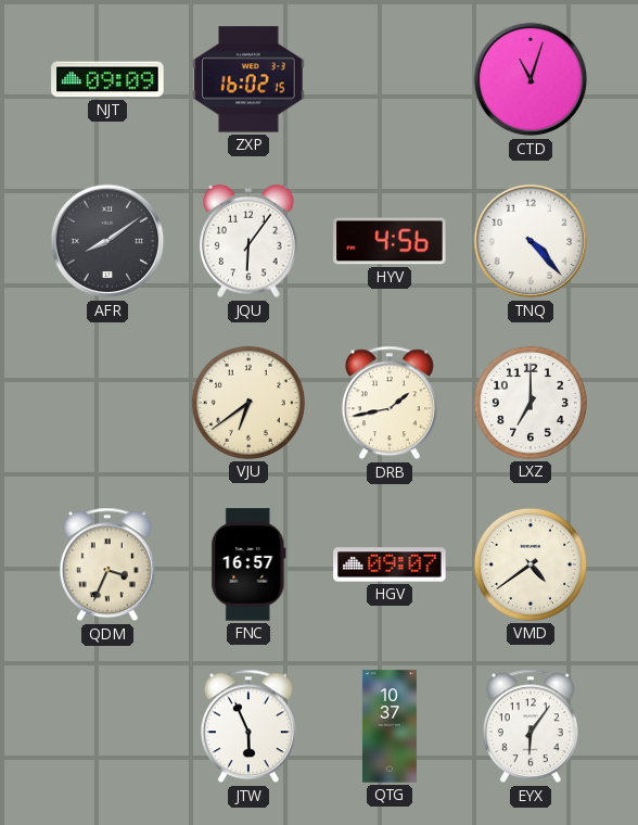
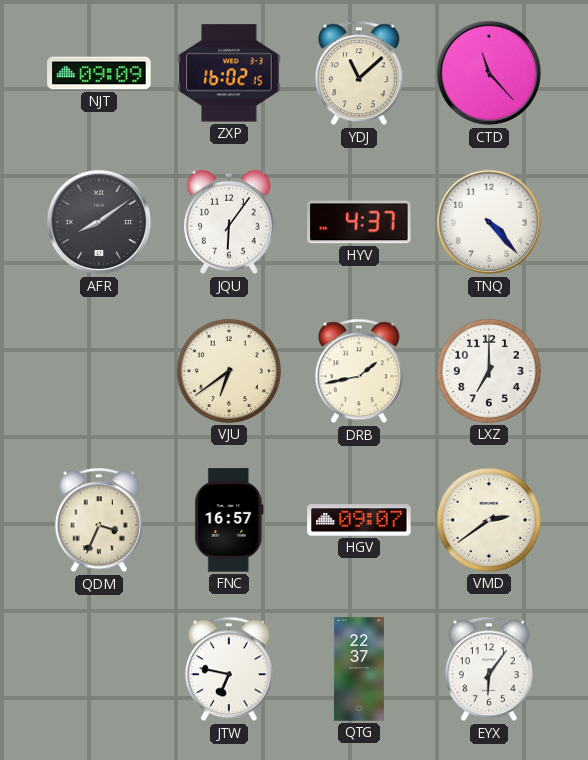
YDJ: none -> 11:08 (359, 73)
CTD: 11:03 -> 11:23 (489, 73)
HYV: 4:56 -> 4:37 (359, 222)
VMD: 4:39 -> 2:39 (489, 520)
JTW: 5:56 -> 6:47 (229, 669)
QTG: 10:37 -> 22:37 (359, 669)
